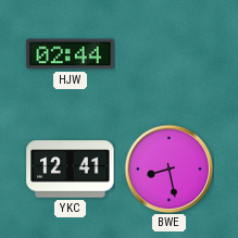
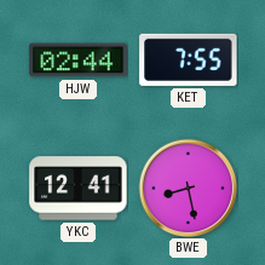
KET: none -> 7:55 (189, 59)
